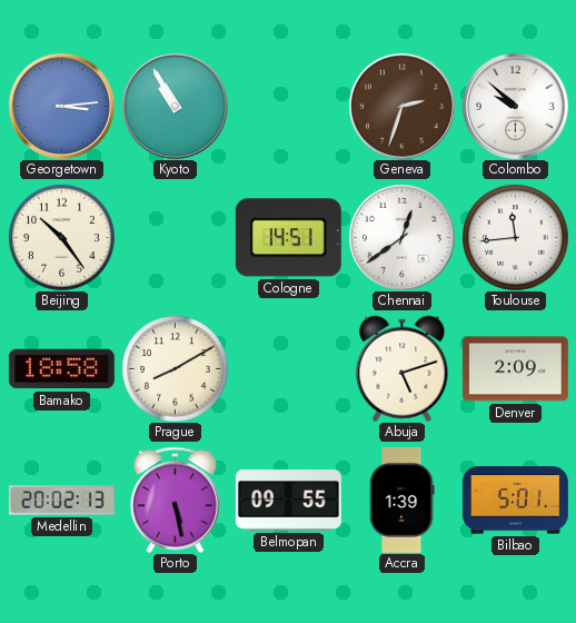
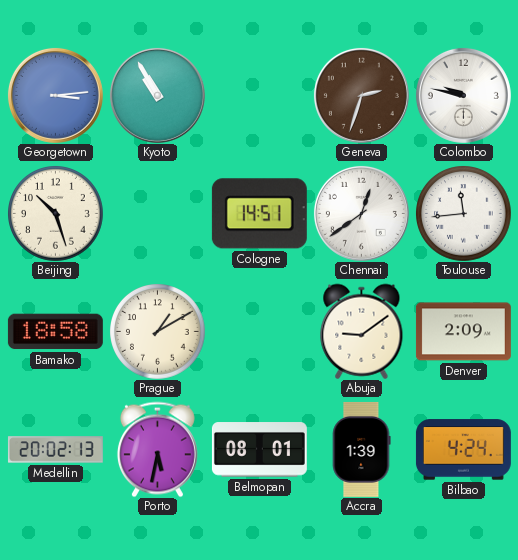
Colombo: 9:52 -> 9:47 (463, 95)
Beijing: 10:24 -> 10:27 (56, 214)
Prague: 8:10 -> 1:10 (158, 332)
Abuja: 5:12 -> 9:09 (362, 331)
Porto: 5:28 -> 5:32 (157, 449)
Belmopan: 09:55 -> 08:01 (259, 450)
Bilbao: 5:01 -> 4:24 (463, 450)
